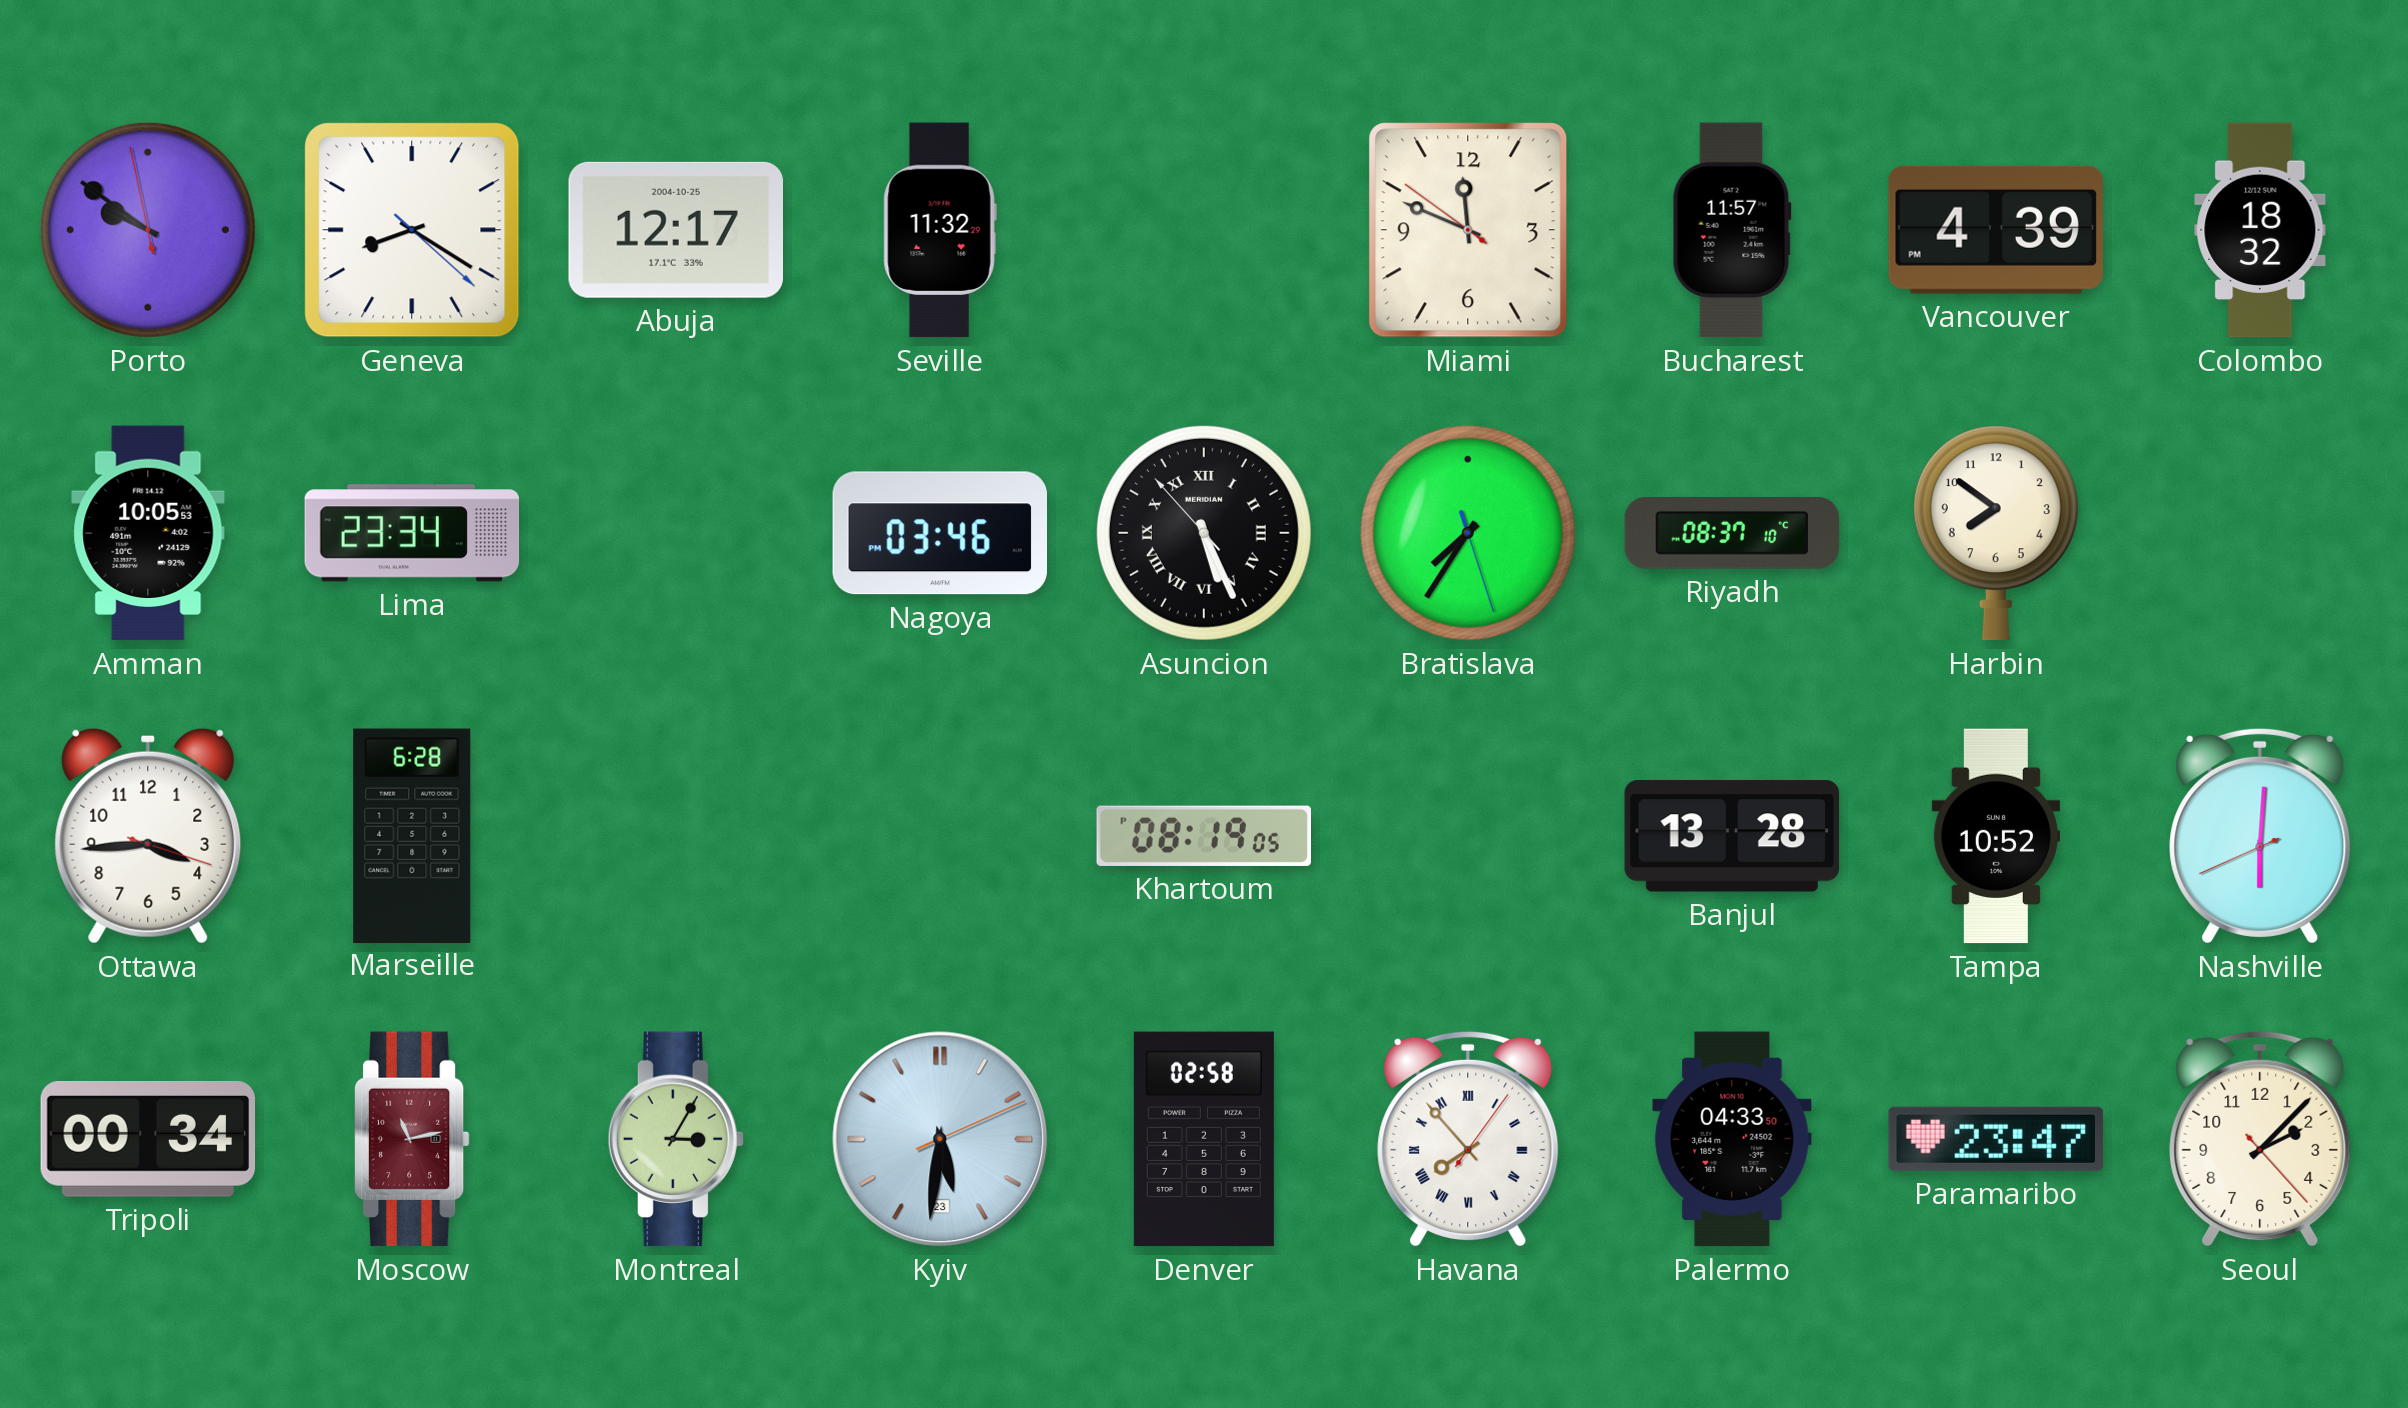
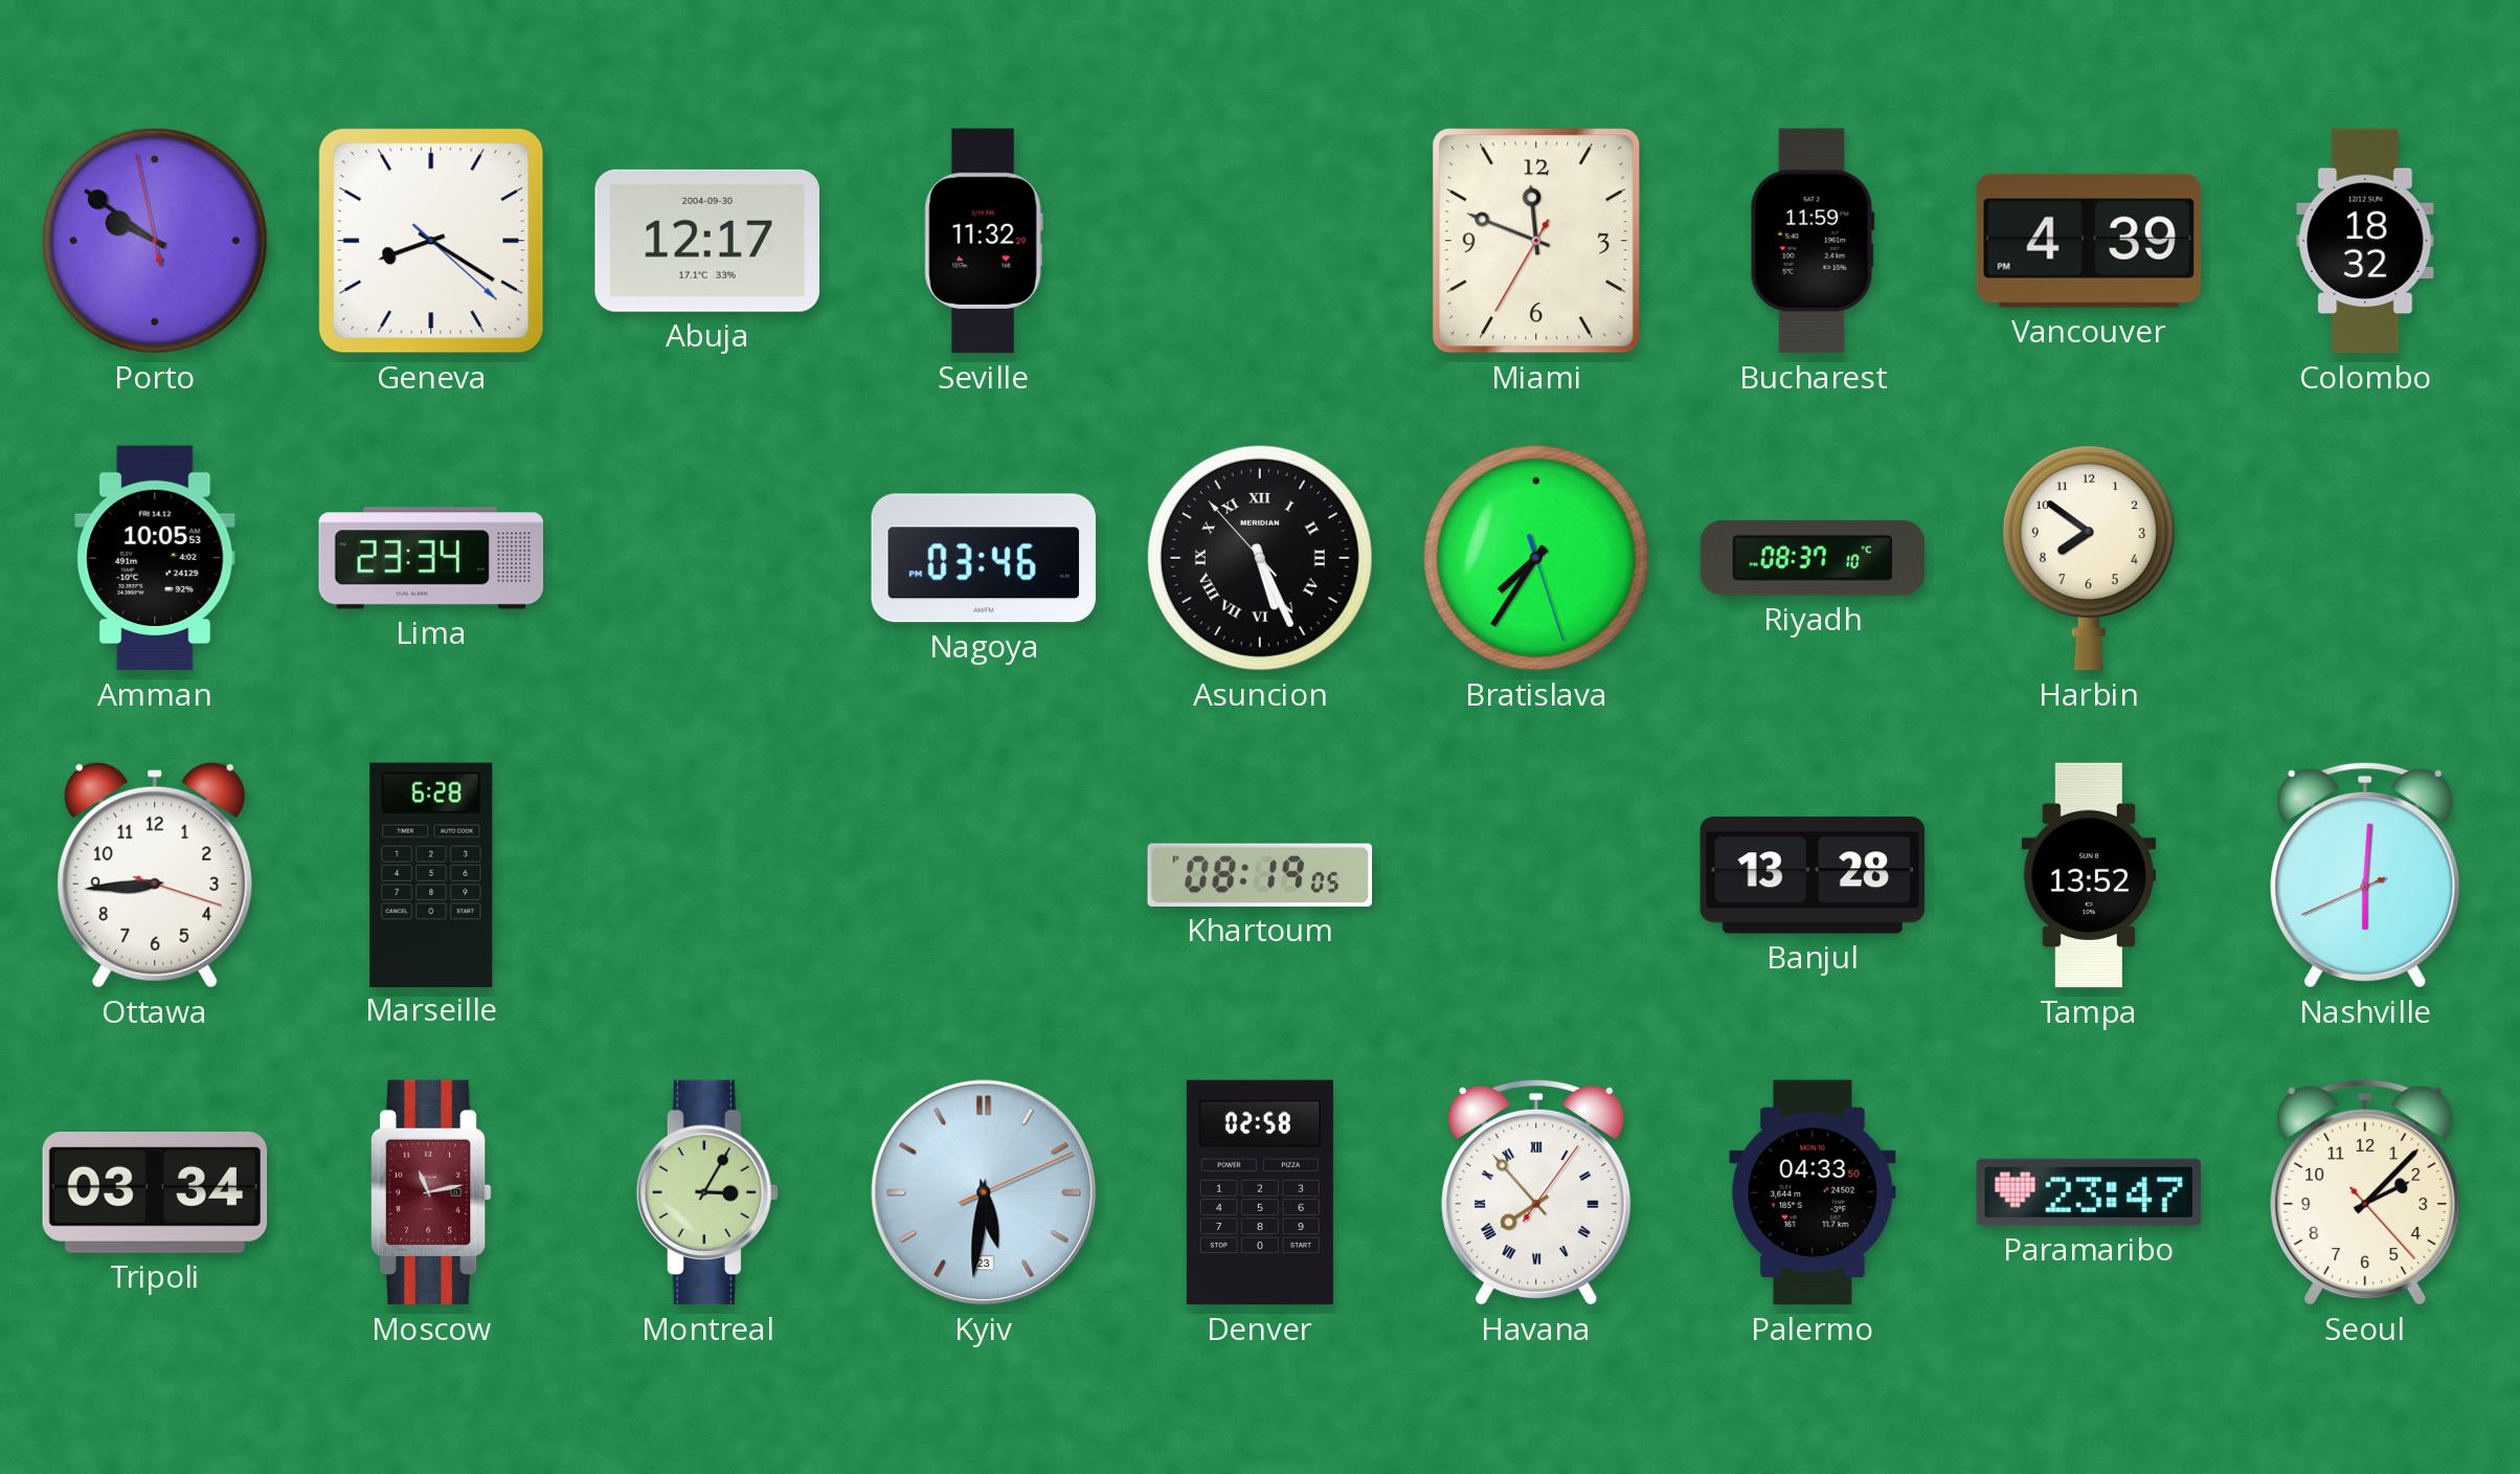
Abuja date: 2004-10-25 -> 2004-09-30 (706, 241)
Miami: 11:48:51 -> 11:48:35 (1536, 241)
Bucharest: 11:57 -> 11:59 (1813, 241)
Ottawa: 3:44 -> 8:44 (155, 875)
Tampa: 10:52 -> 13:52 (2088, 875)
Tripoli: 00:34 -> 03:34 (155, 1192)
